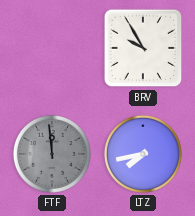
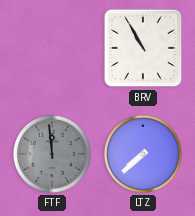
BRV: 9:55 -> 10:55 (143, 48)
LTZ: 7:43 -> 7:38 (143, 154)
